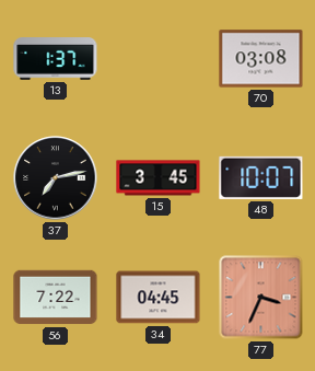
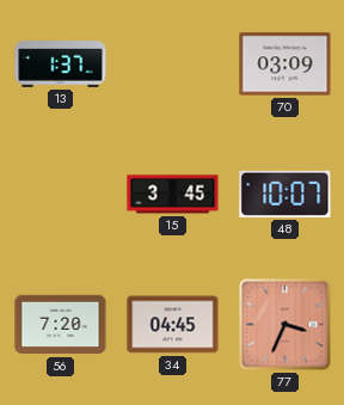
70: 03:08 -> 03:09 (285, 65)
37: 7:13 -> none (56, 178)
56: 7:22 -> 7:20 (61, 325)
